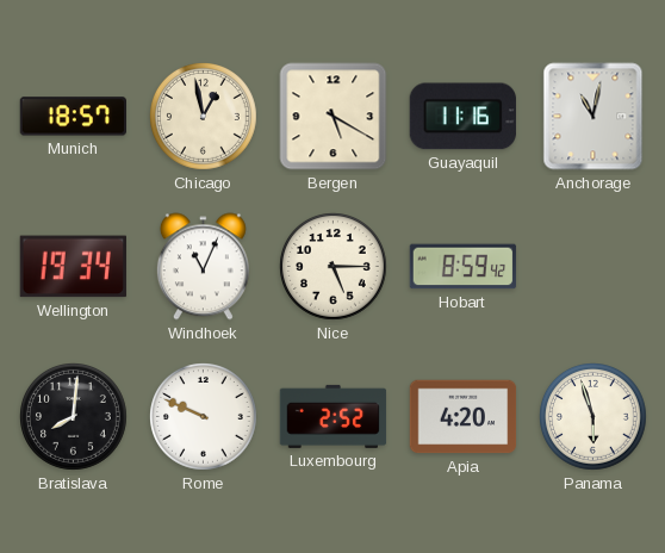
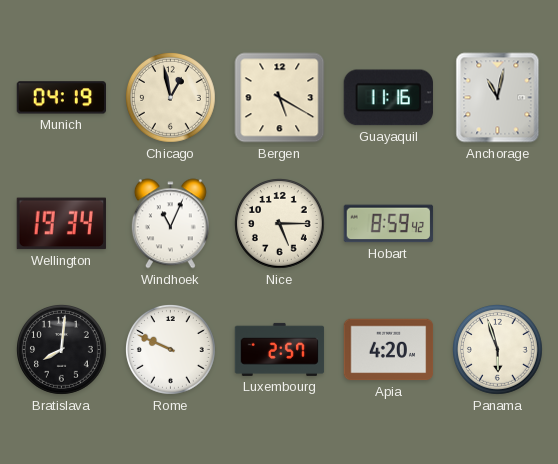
Munich: 18:57 -> 04:19 (62, 98)
Luxembourg: 2:52 -> 2:57 (280, 349)
